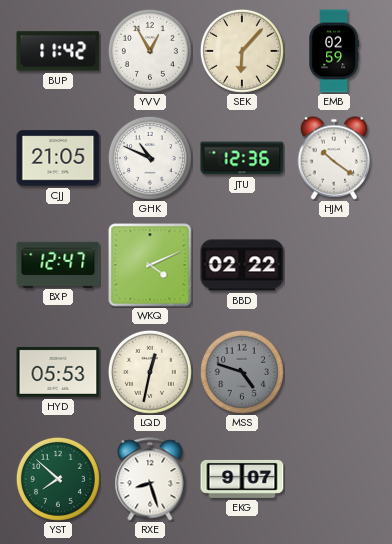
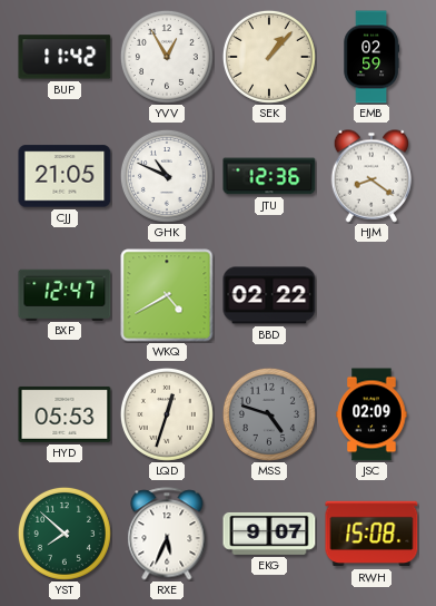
SEK: 6:07 -> 1:07 (269, 57)
HJM: 10:21 -> 8:21 (371, 176)
WKQ: 4:11 -> 4:40 (167, 295)
LQD: 12:32 -> 12:33 (167, 414)
JSC: none -> 02:09 (371, 414)
RXE: 8:27 -> 5:34 (167, 534)
RWH: none -> 15:08 (371, 534)
